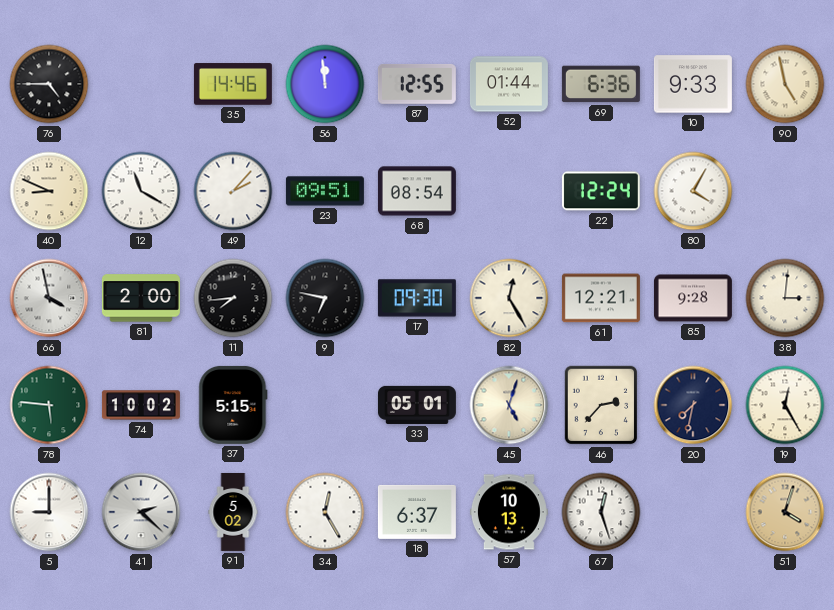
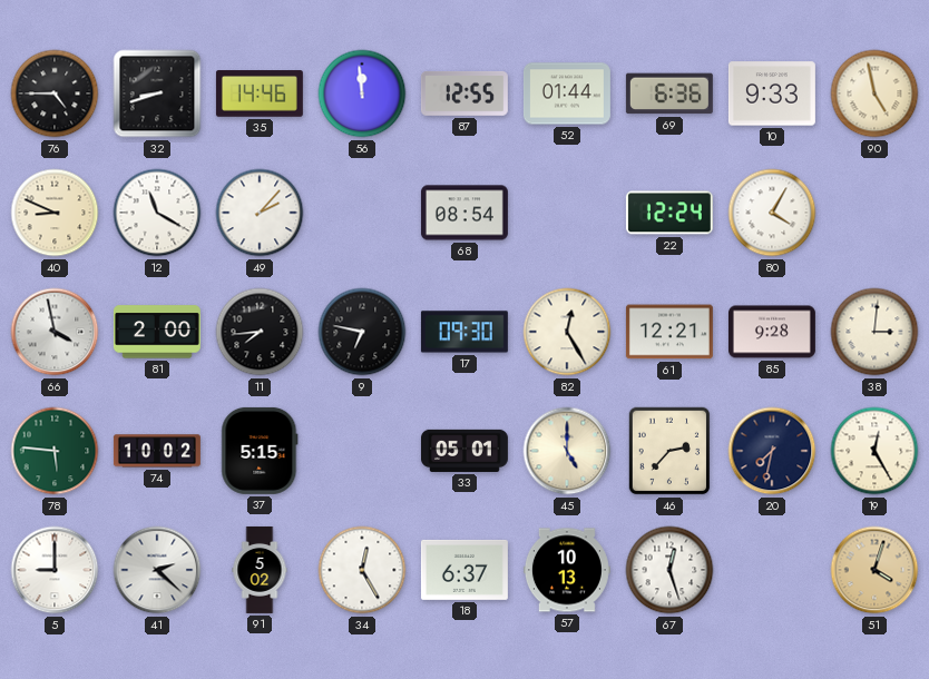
32: none -> 8:42 (157, 94)
23: 09:51 -> none (325, 191)
45: 5:03 -> 5:00 (567, 451)
